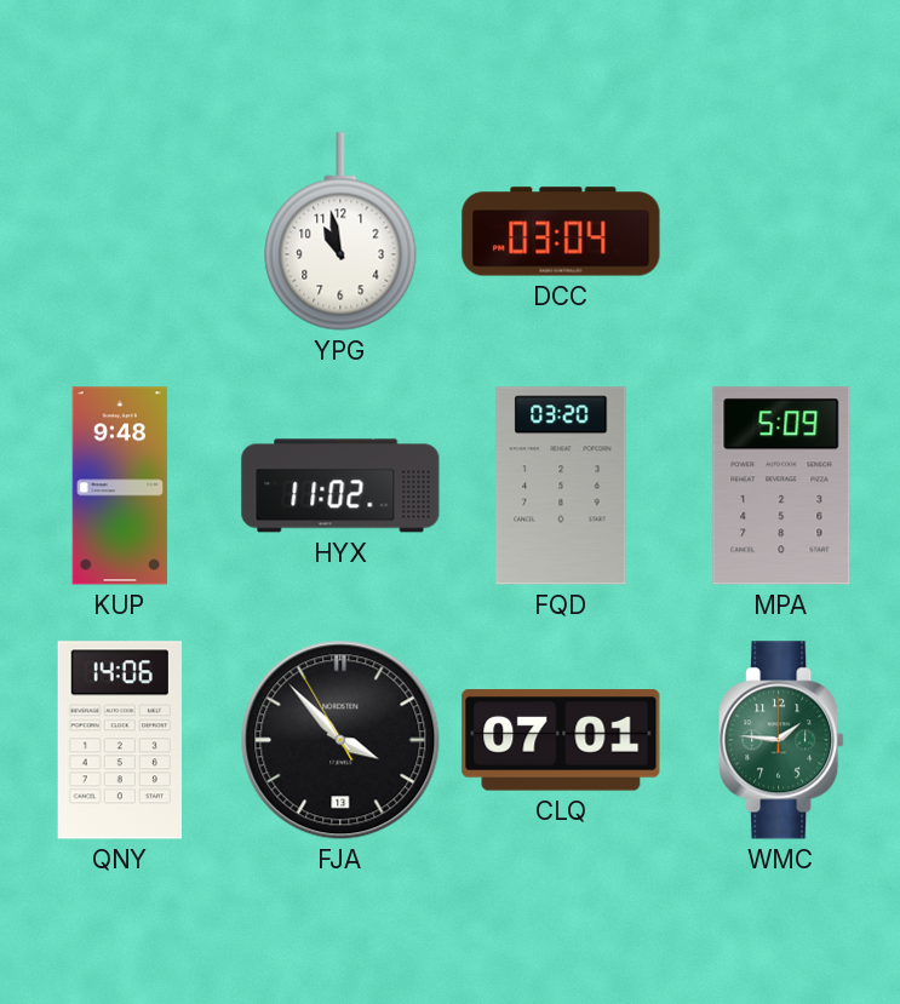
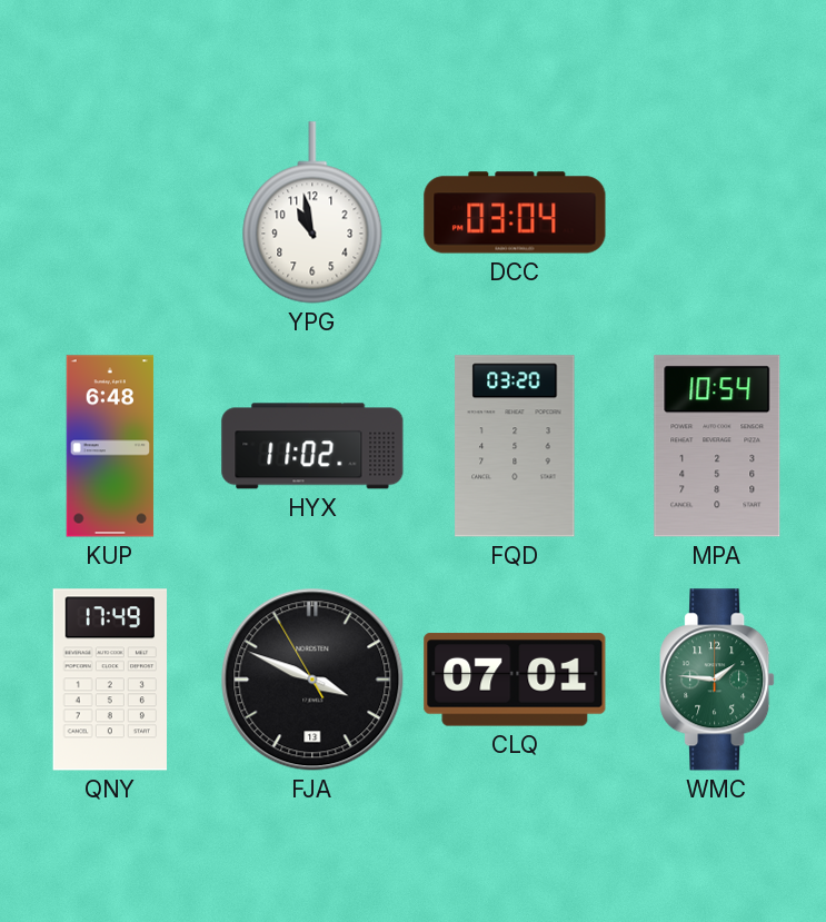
KUP: 9:48 -> 6:48 (110, 446)
MPA: 5:09 -> 10:54 (717, 446)
QNY: 14:06 -> 17:49 (109, 680)
FJA: 3:52 -> 3:48 (312, 680)
